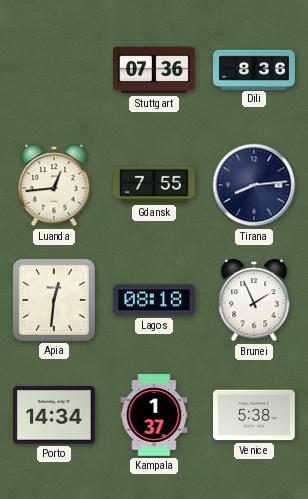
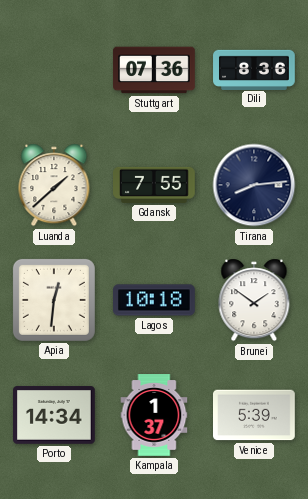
Luanda: 12:44 -> 1:38 (54, 185)
Lagos: 08:18 -> 10:18 (155, 300)
Brunei: 1:56 -> 1:51 (254, 300)
Venice: 5:38 -> 5:39 (254, 415)
